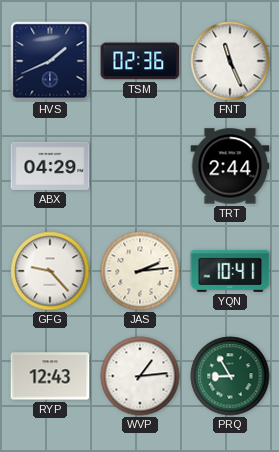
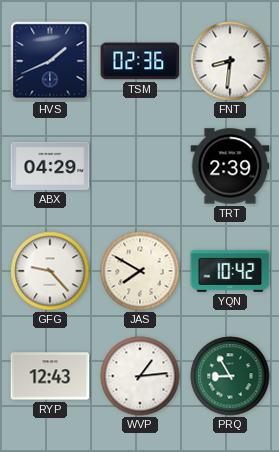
FNT: 11:26 -> 8:31 (230, 61)
TRT: 2:44 -> 2:39 (230, 166)
JAS: 2:14 -> 7:50 (140, 271)
YQN: 10:41 -> 10:42 (230, 271)
